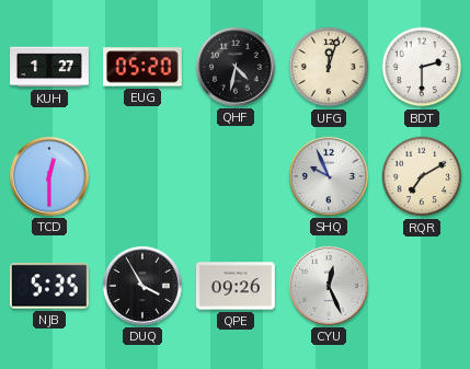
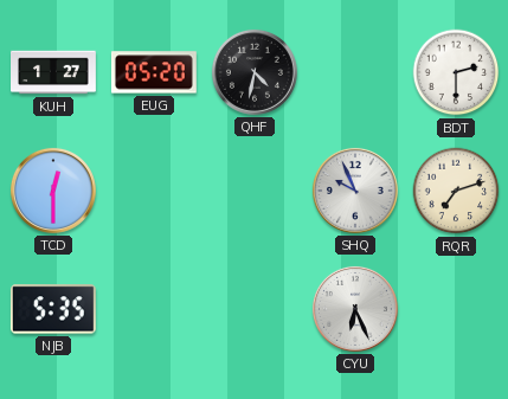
UFG: 12:03 -> none (329, 67)
RQR: 7:10 -> 7:12 (456, 191)
DUQ: 3:55 -> none (142, 286)
QPE: 09:26 -> none (236, 286)
CYU: 12:26 -> 6:26 (355, 309)
